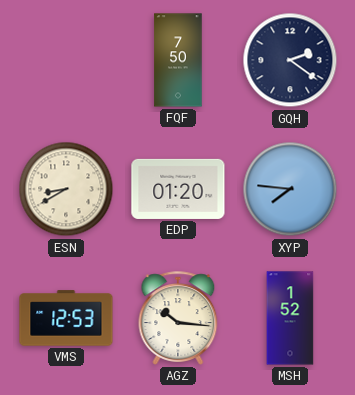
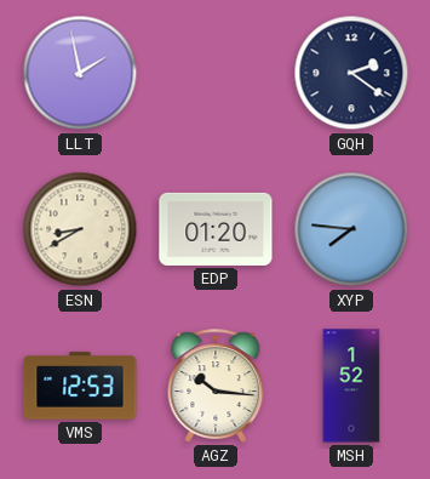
LLT: none -> 1:58 (80, 73)
FQF: 7:50 -> none (178, 60)
